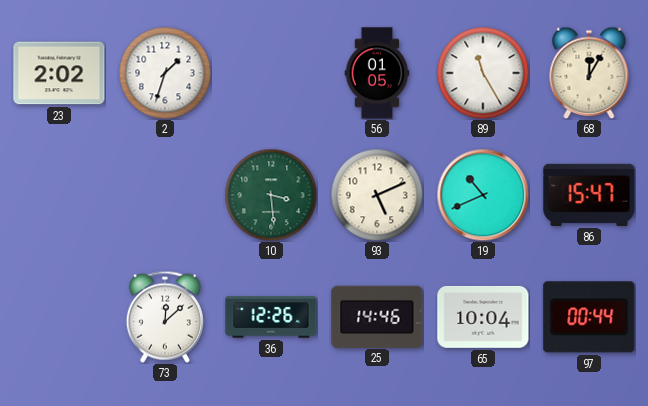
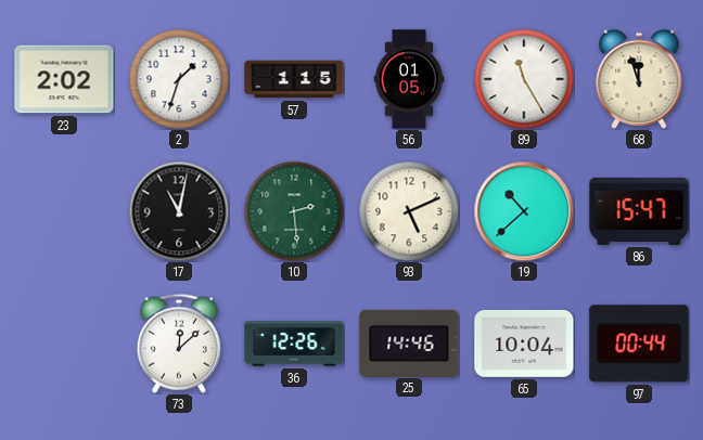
57: none -> 1:15 (294, 79)
68: 12:05 -> 11:57 (639, 79)
17: none -> 11:02 (179, 211)
10: 3:29 -> 2:29 (294, 211)
19: 10:41 -> 10:38 (524, 211)
